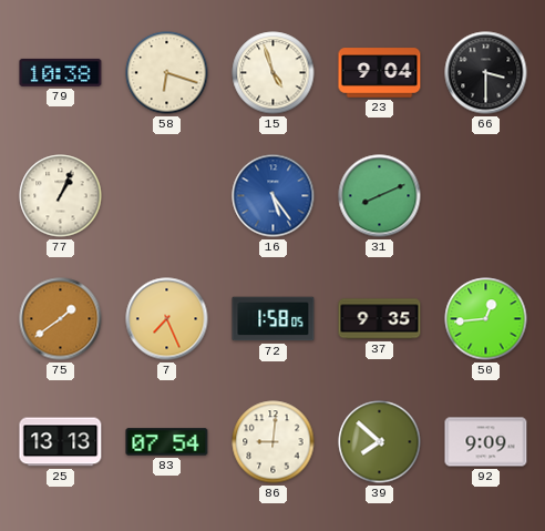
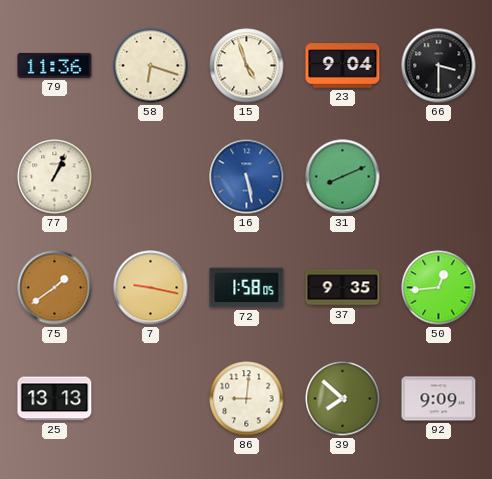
79: 10:38 -> 11:36 (55, 65)
16: 5:24 -> 5:28 (247, 177)
7: 7:26 -> 9:17 (151, 288)
83: 07:54 -> none (167, 442)
